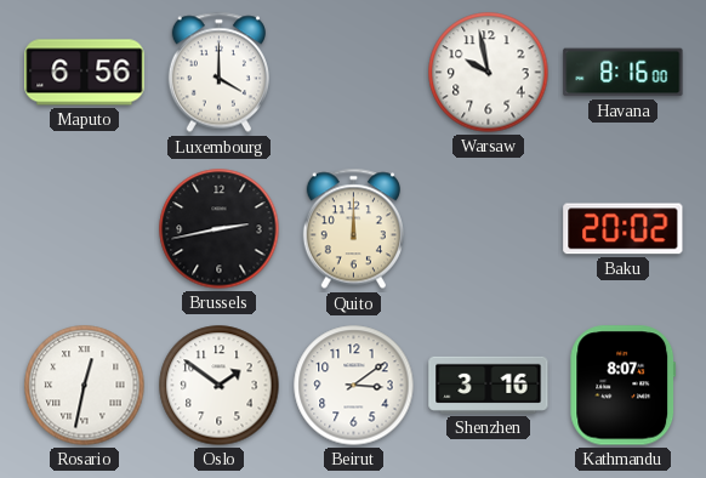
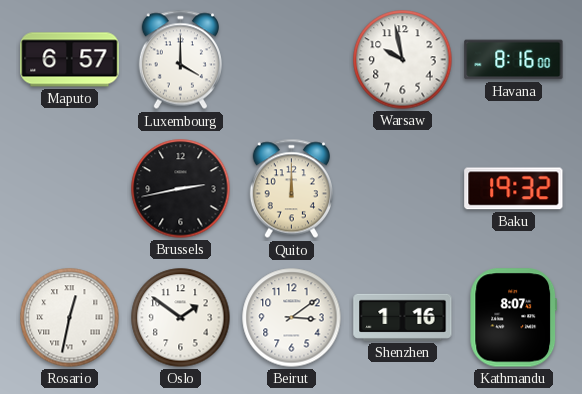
Maputo: 6:56 -> 6:57 (70, 60)
Baku: 20:02 -> 19:32 (514, 189)
Shenzhen: 3:16 -> 1:16 (403, 317)
